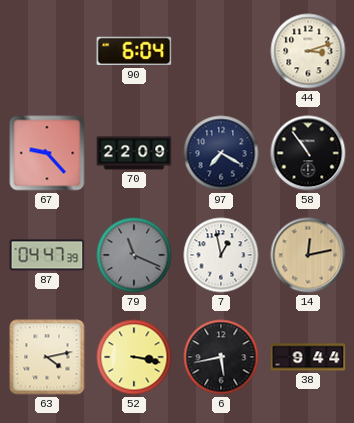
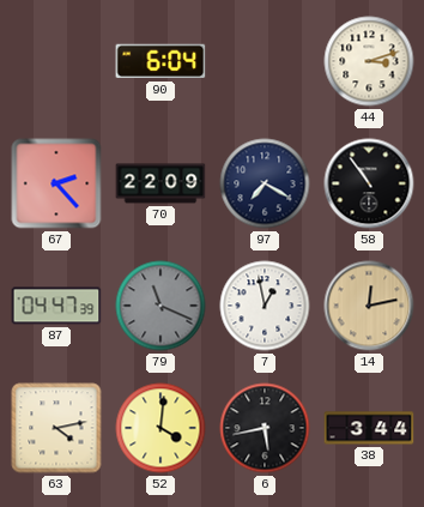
67: 9:23 -> 2:23 (56, 183)
52: 3:17 -> 4:01 (160, 428)
38: 9:44 -> 3:44 (369, 428)
